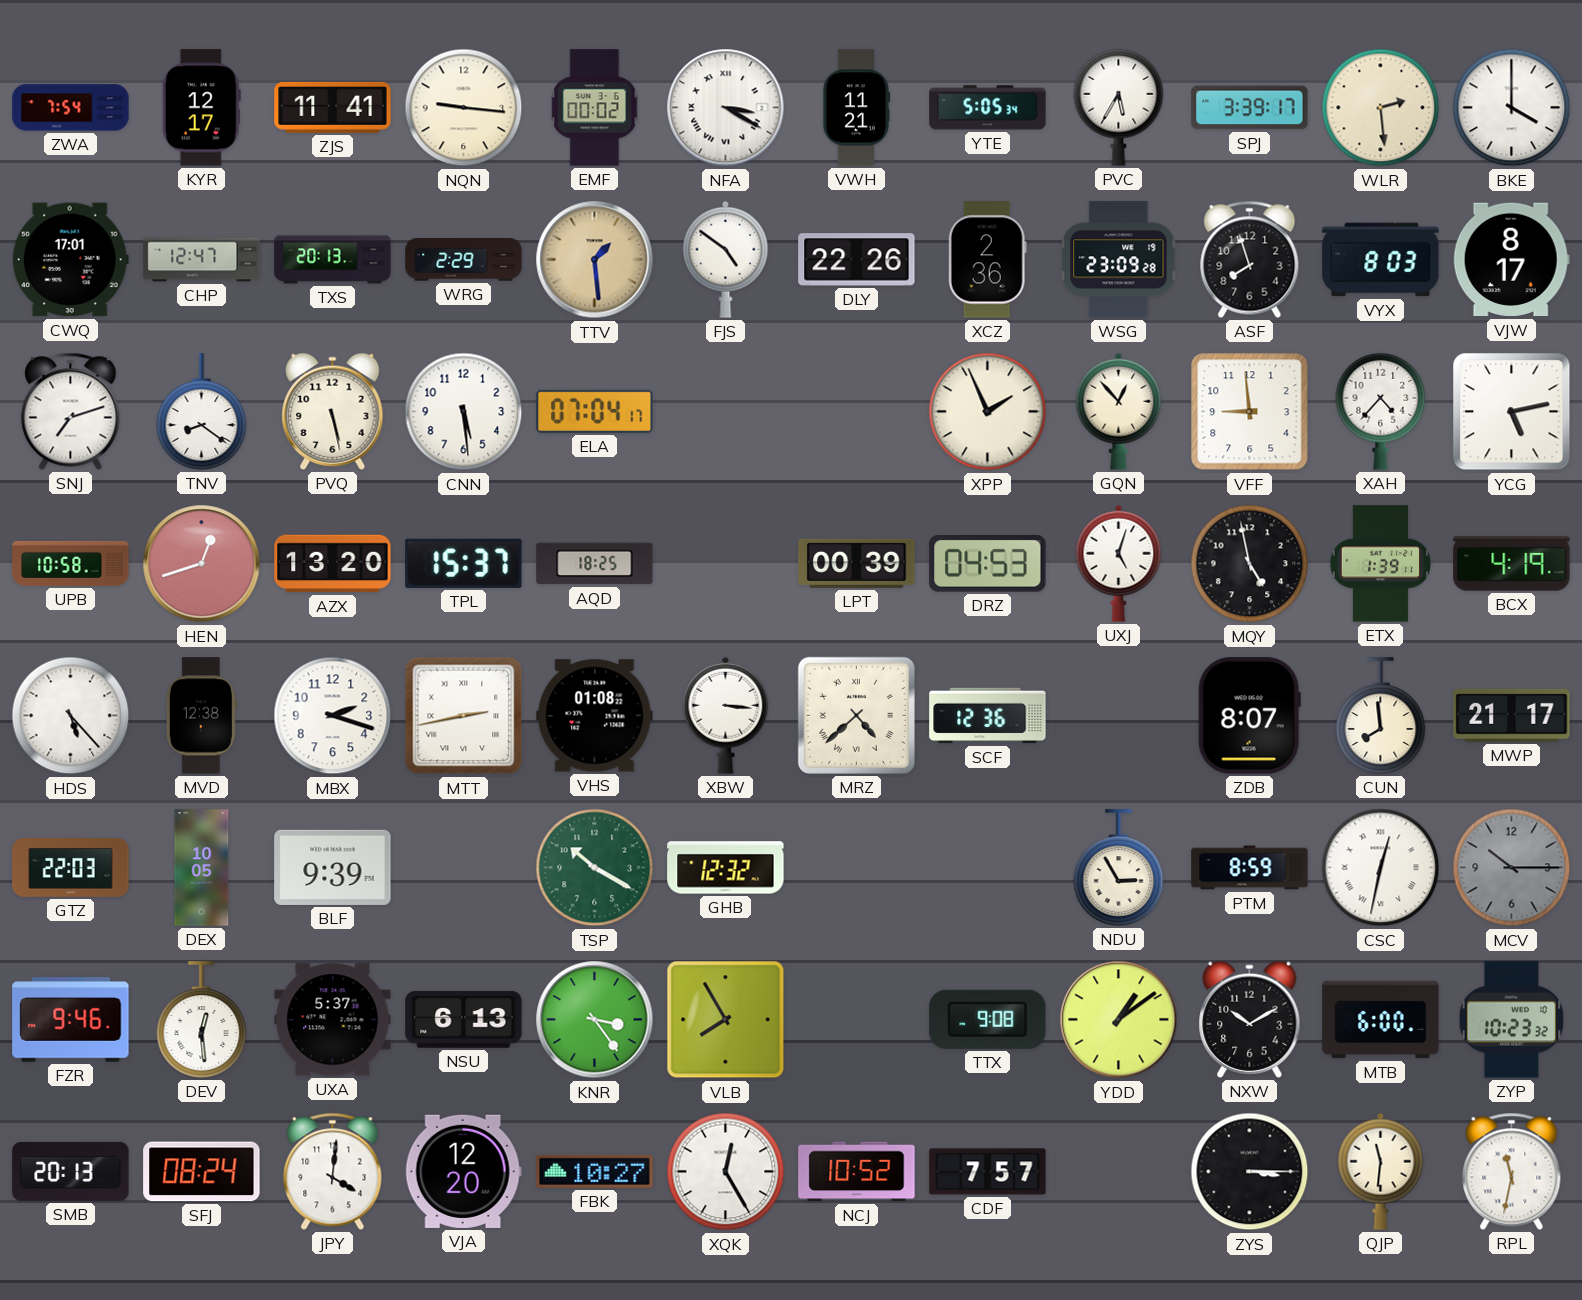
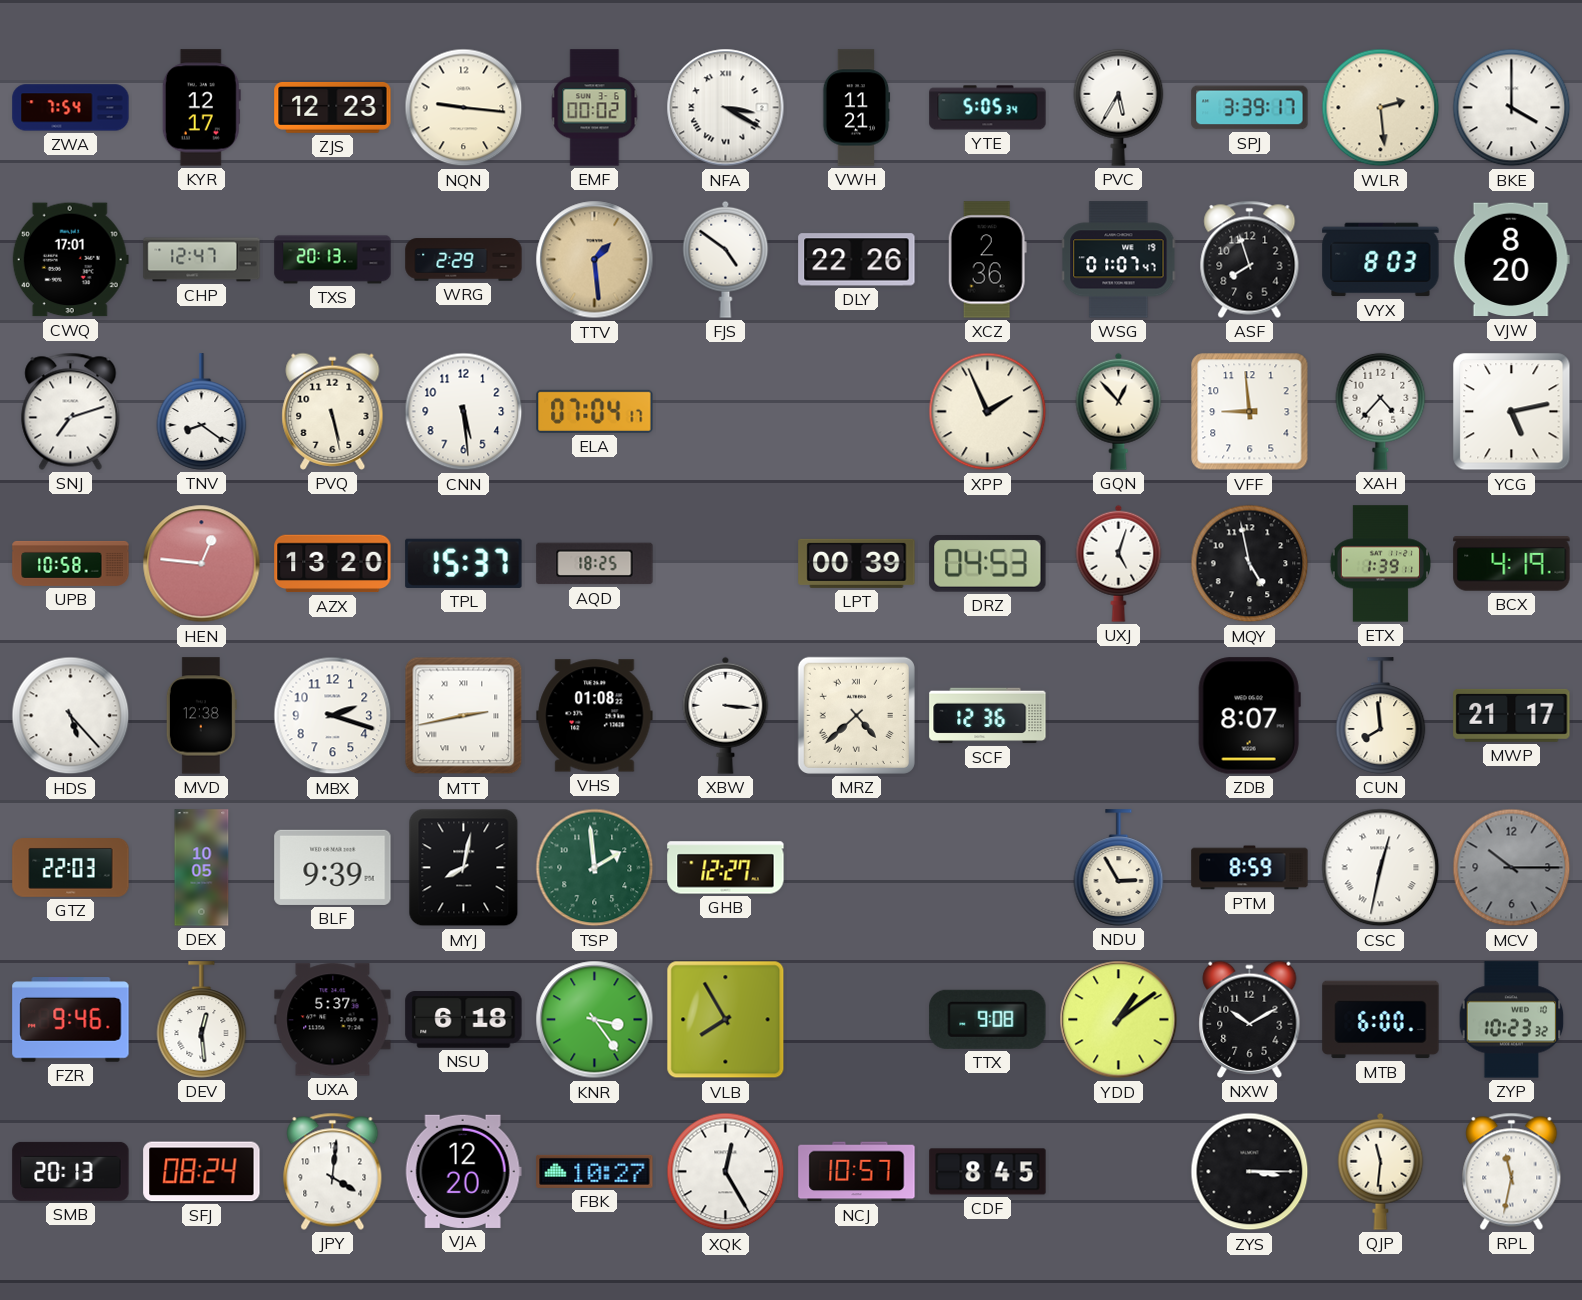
ZJS: 11:41 -> 12:23 (333, 107)
WSG: 23:09 -> 01:07 (1119, 260)
VJW: 8:17 -> 8:20 (1511, 260)
HEN: 12:42 -> 12:46 (202, 564)
MYJ: none -> 8:02 (464, 868)
TSP: 10:20 -> 1:59 (595, 868)
GHB: 12:32 -> 12:27 (726, 868)
NSU: 6:13 -> 6:18 (464, 1020)
NCJ: 10:52 -> 10:57 (857, 1172)
CDF: 7:57 -> 8:45 (988, 1172)
